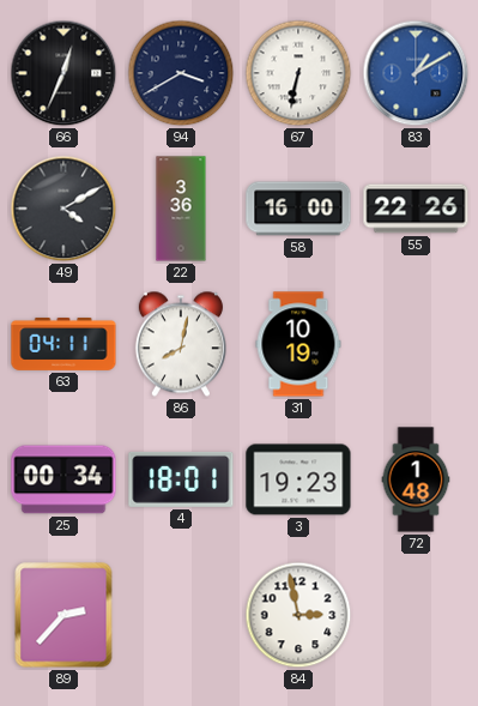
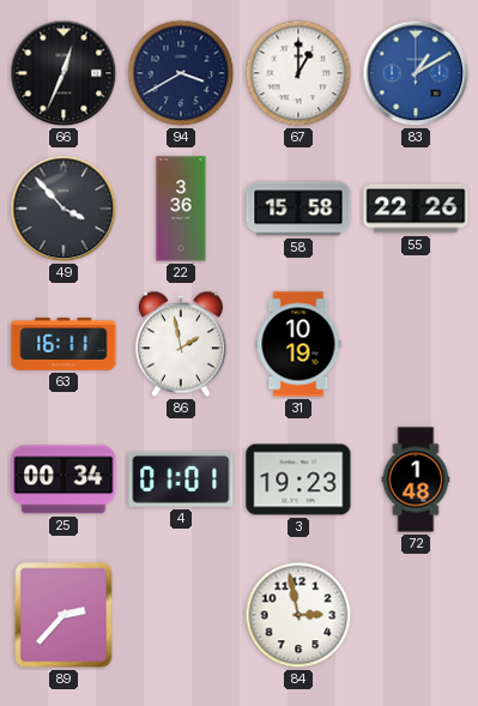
67: 6:32 -> 1:00 (298, 73)
49: 4:10 -> 3:53 (63, 209)
58: 16:00 -> 15:58 (298, 209)
63: 04:11 -> 16:11 (63, 344)
86: 8:02 -> 1:58 (181, 344)
4: 18:01 -> 01:01 (181, 479)
